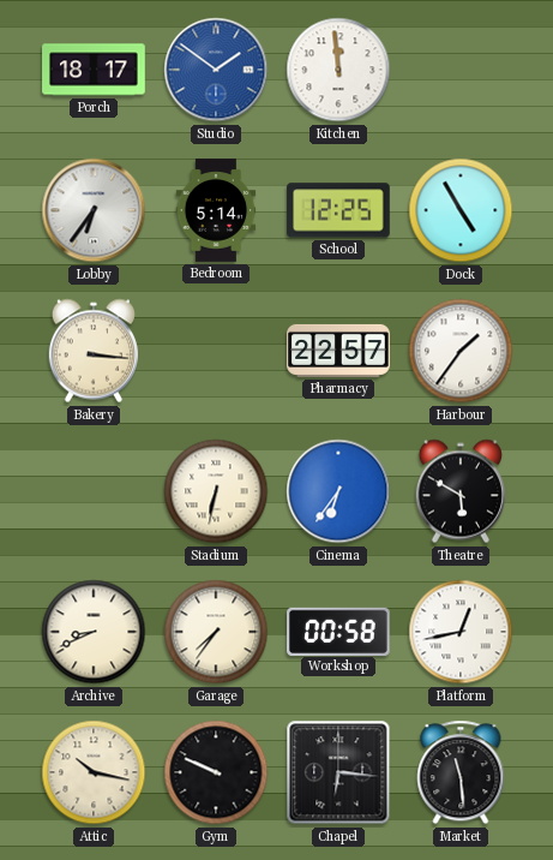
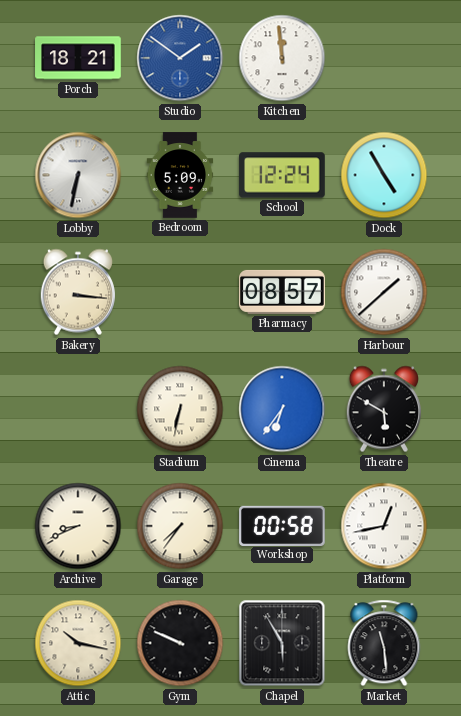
Porch: 18:17 -> 18:21 (78, 58)
Lobby: 6:36 -> 6:32 (78, 175)
Bedroom: 5:14 -> 5:09 (180, 175)
School: 12:25 -> 12:24 (282, 175)
Pharmacy: 22:57 -> 08:57 (282, 292)
Harbour: 1:36 -> 1:38 (384, 292)
Chapel: 6:16 -> 5:55 (282, 643)
